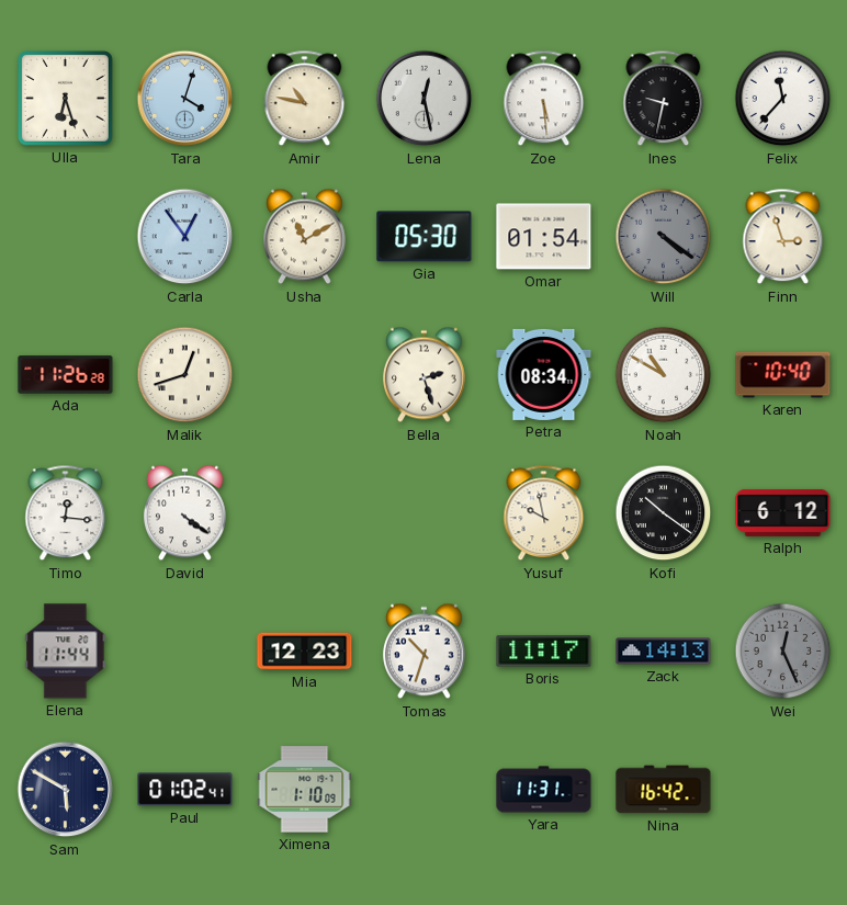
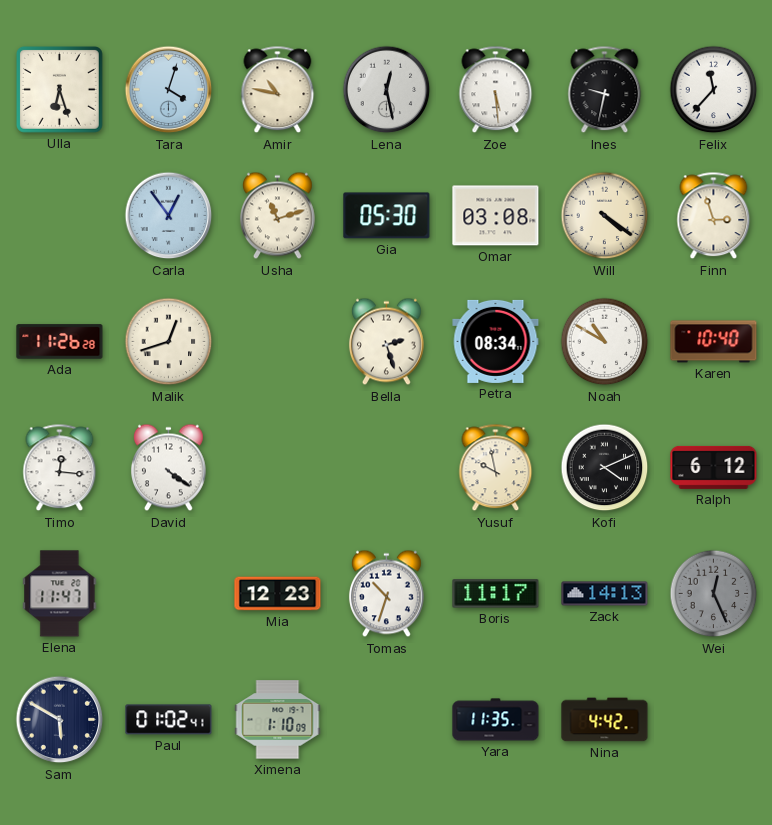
Usha: 11:10 -> 11:12 (277, 216)
Omar: 01:54 -> 03:08 (496, 216)
Will dial: grey -> cream (605, 216)
Kofi: 10:21 -> 4:11 (605, 468)
Elena: 11:44 -> 11:47 (60, 594)
Yara: 11:31 -> 11:35 (496, 720)
Nina: 16:42 -> 4:42 (605, 720)
